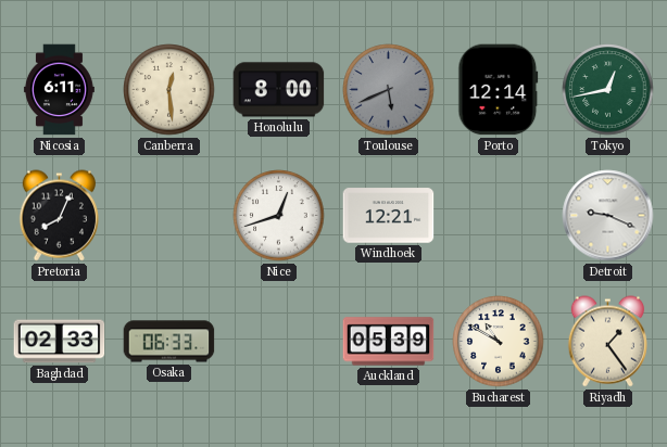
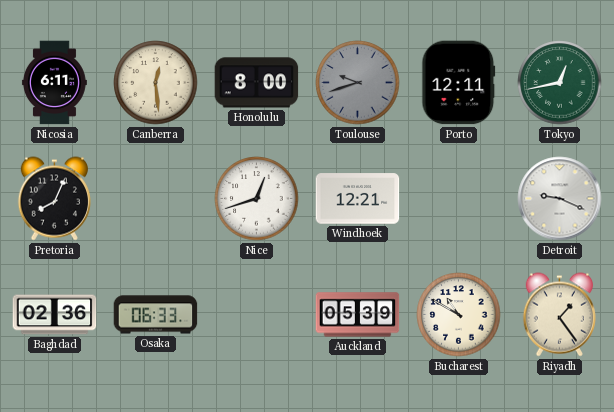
Toulouse: 5:41 -> 9:42 (358, 83)
Porto: 12:14 -> 12:11 (459, 83)
Baghdad: 02:33 -> 02:36 (55, 315)
